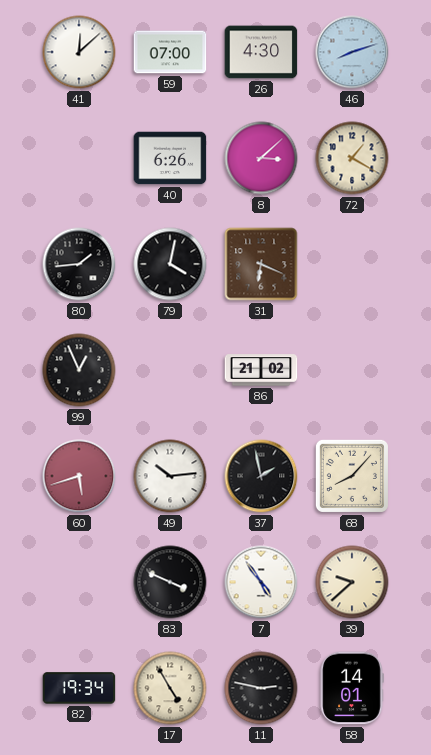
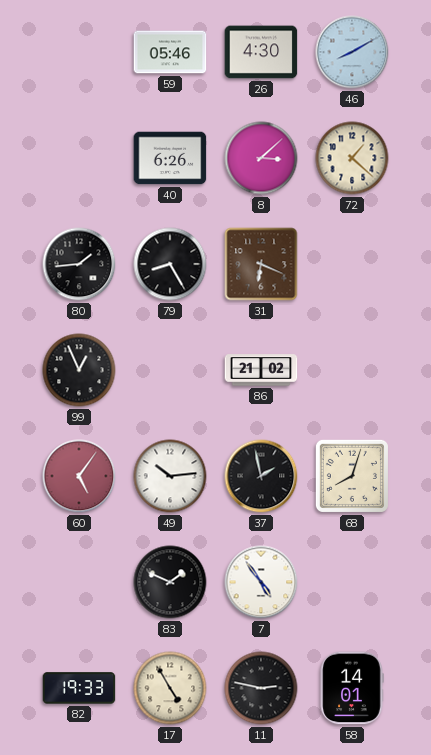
41: 12:08 -> none (79, 52)
59: 07:00 -> 05:46 (170, 52)
46: 8:12 -> 8:10 (352, 52)
72: 1:20 -> 1:22 (352, 158)
79: 4:02 -> 8:25 (170, 264)
60: 5:42 -> 5:06 (79, 476)
68: 8:07 -> 8:03 (352, 476)
83: 3:49 -> 1:49 (170, 582)
39: 9:38 -> none (352, 582)
82: 19:34 -> 19:33 (79, 688)
